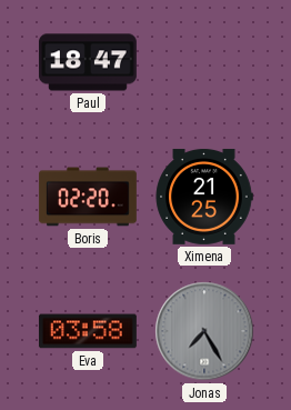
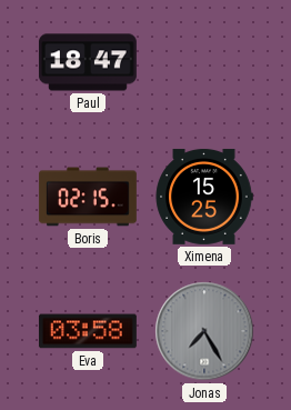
Boris: 02:20 -> 02:15 (88, 197)
Ximena: 21:25 -> 15:25 (204, 197)
